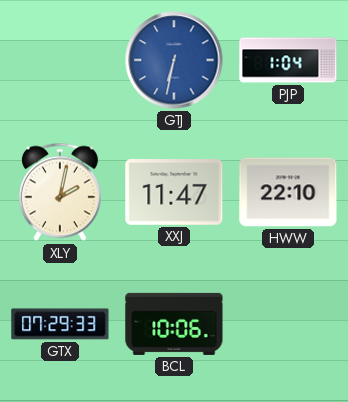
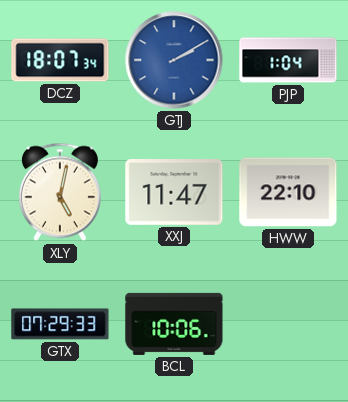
DCZ: none -> 18:07 (60, 60)
GTJ: 6:32 -> 2:10 (174, 60)
XLY: 2:02 -> 5:02 (60, 192)
